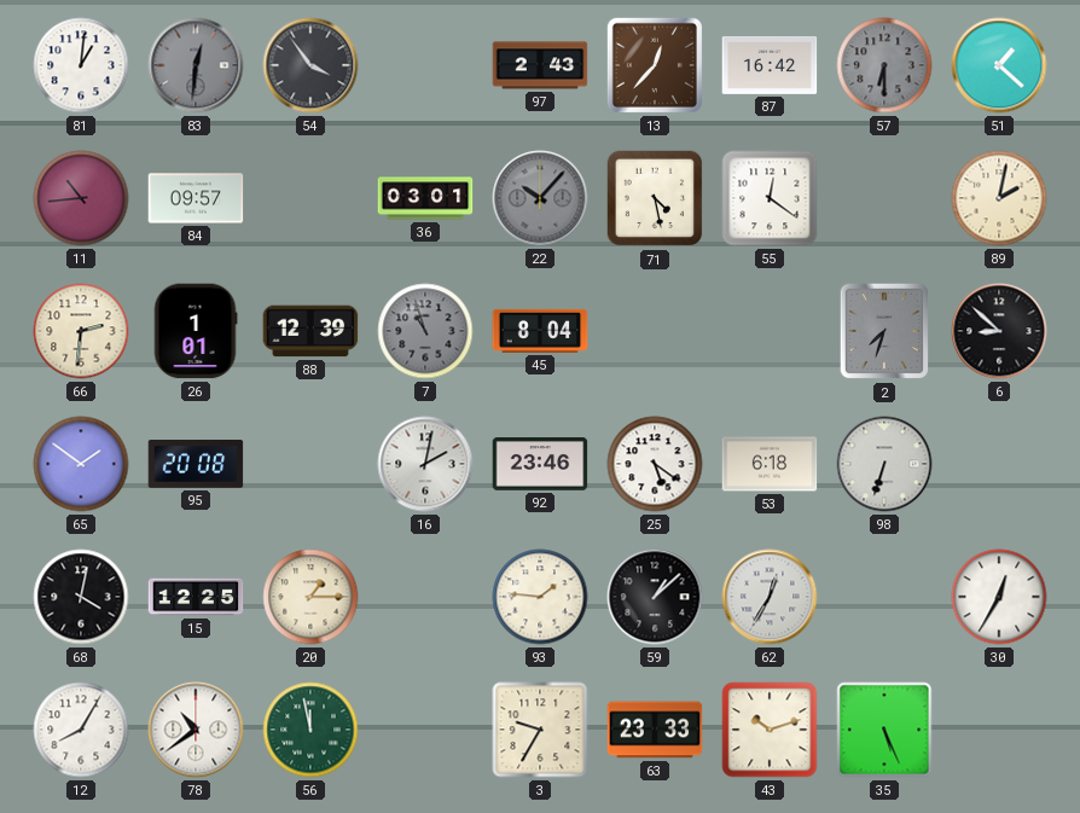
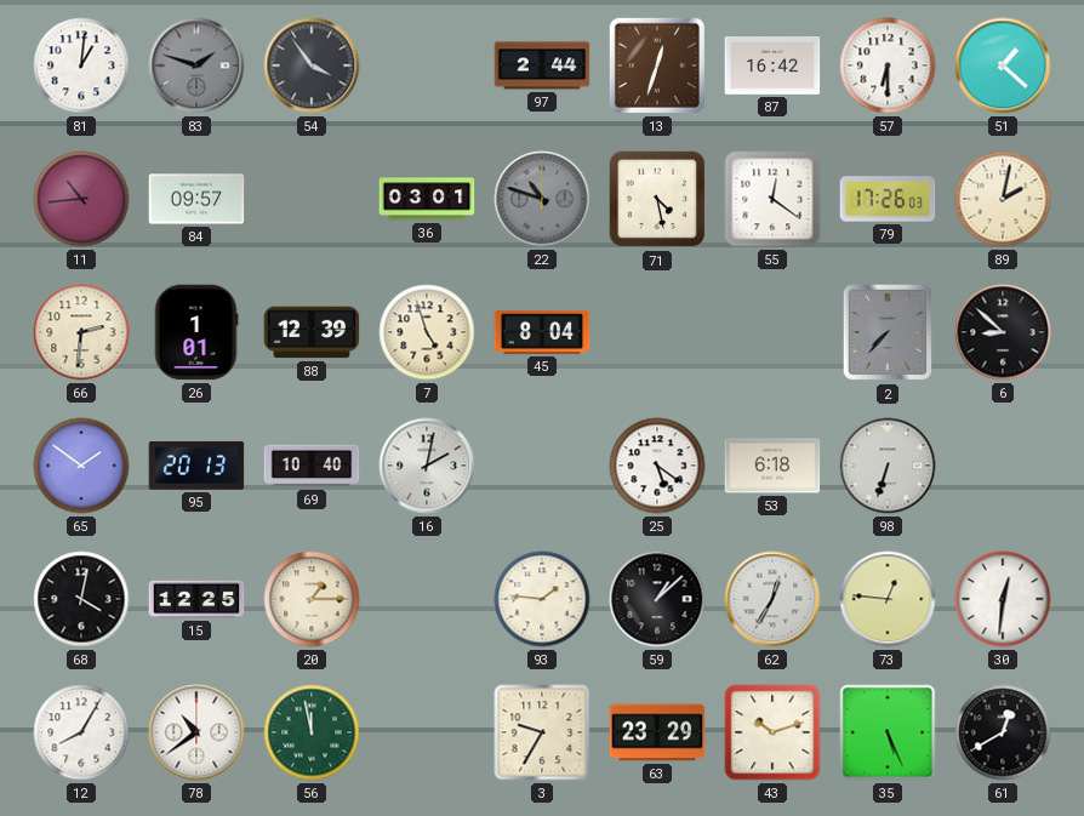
83: 12:31 -> 1:48 (196, 65)
97: 2:43 -> 2:44 (542, 65)
13: 12:37 -> 12:33 (657, 65)
57 dial: grey -> white (888, 65)
22: 10:07 -> 10:48 (542, 199)
79: none -> 17:26 (888, 199)
7: 10:57 -> 4:57 (427, 332)
7 dial: grey -> cream (427, 332)
2: 7:33 -> 7:37 (888, 332)
95: 20:08 -> 20:13 (196, 467)
69: none -> 10:40 (312, 466)
92: 23:46 -> none (540, 464)
73: none -> 12:46 (888, 599)
30: 12:35 -> 12:31 (1003, 599)
63: 23:33 -> 23:29 (657, 732)
61: none -> 12:40 (1003, 732)
